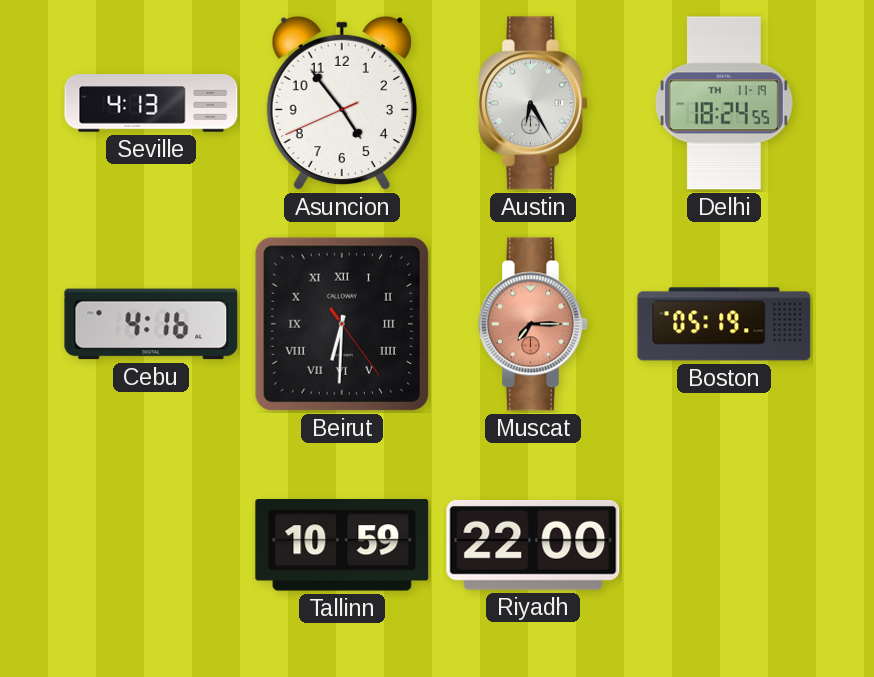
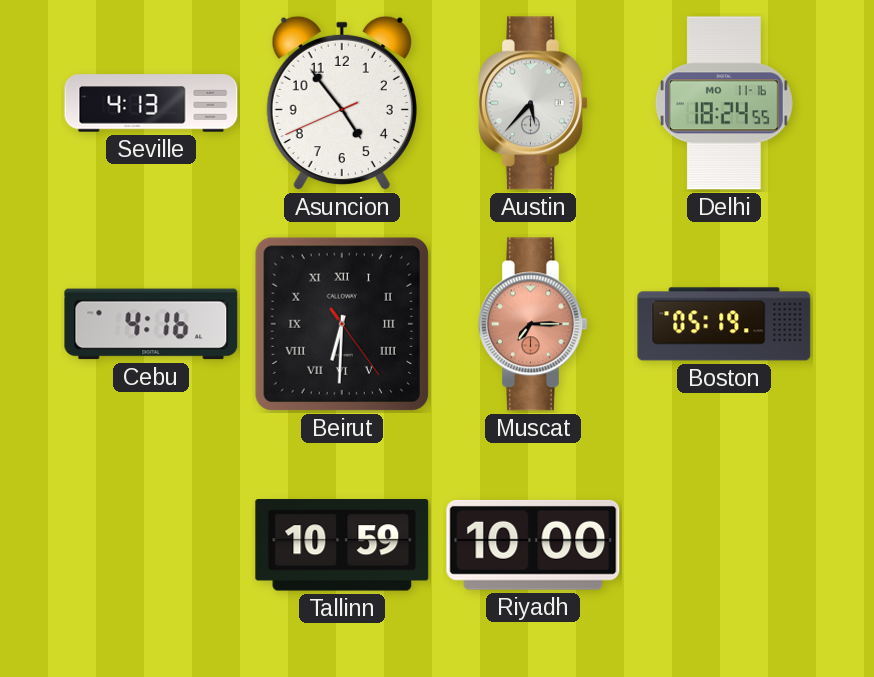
Austin: 6:25 -> 5:37 (534, 103)
Delhi date: TH 11-19 -> MO 11-16 (724, 103)
Riyadh: 22:00 -> 10:00 (533, 545)
